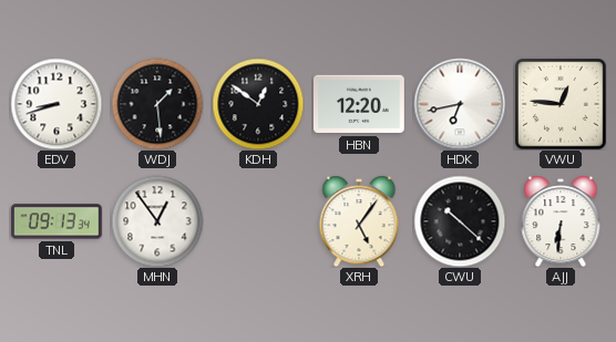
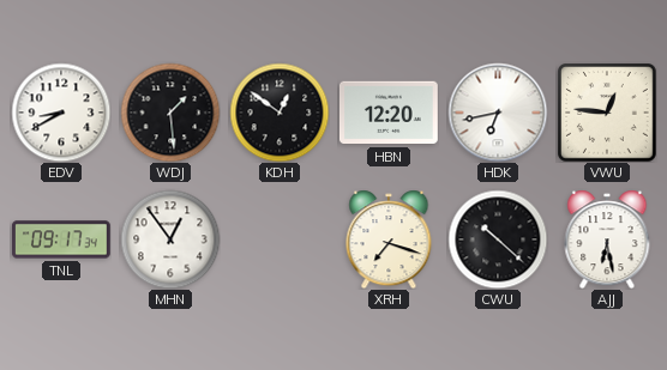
EDV: 8:42 -> 8:40 (61, 113)
TNL: 09:13 -> 09:17 (61, 239)
XRH: 5:06 -> 7:18 (389, 239)
AJJ: 6:31 -> 6:28 (607, 239)
